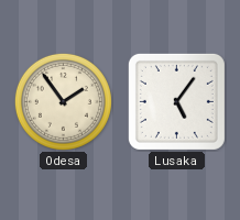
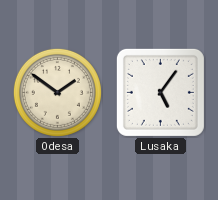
Odesa: 1:54 -> 1:51 (57, 92)
